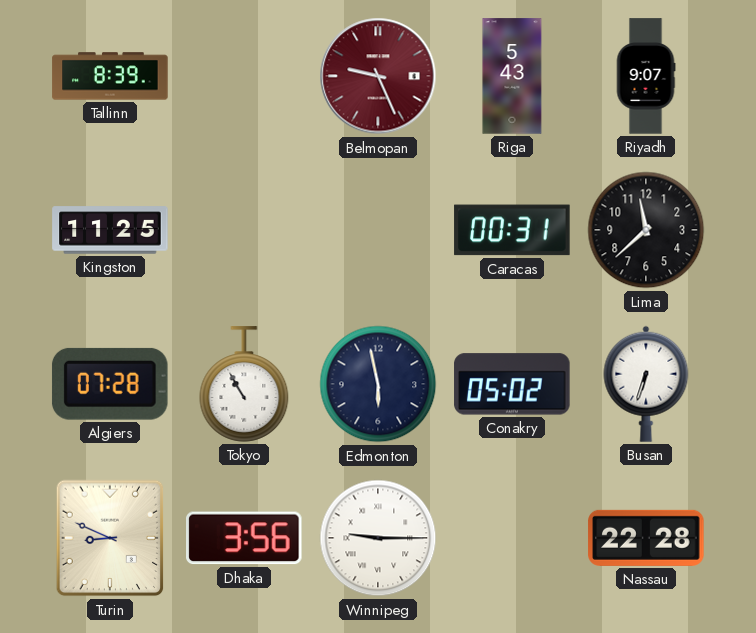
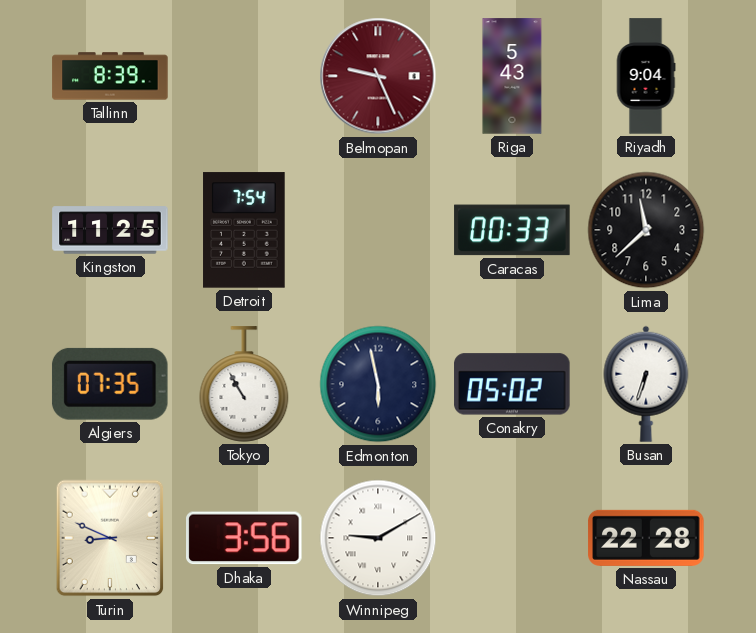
Riyadh: 9:07 -> 9:04 (646, 76)
Detroit: none -> 7:54 (244, 230)
Caracas: 00:31 -> 00:33 (512, 230)
Algiers: 07:28 -> 07:35 (110, 384)
Winnipeg: 9:15 -> 9:10 (378, 538)
